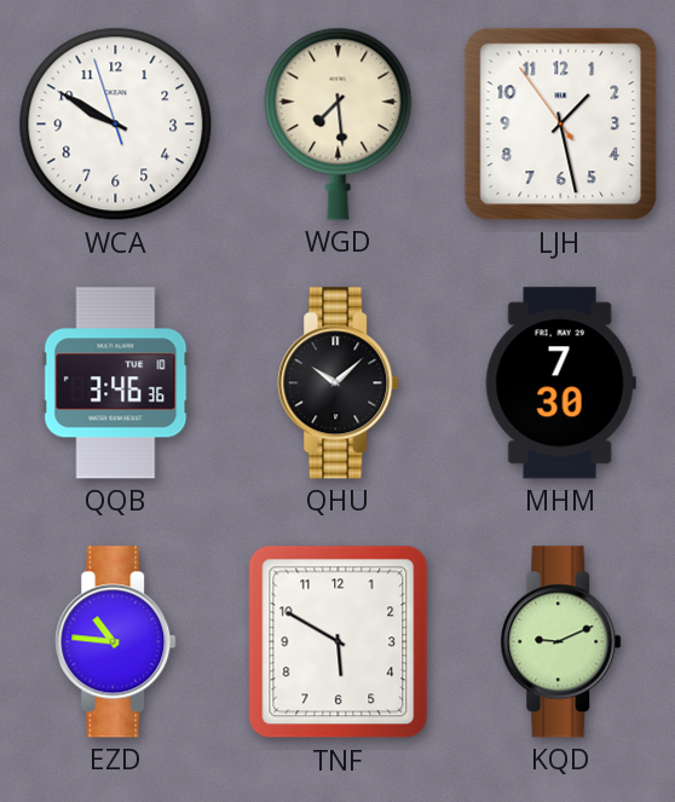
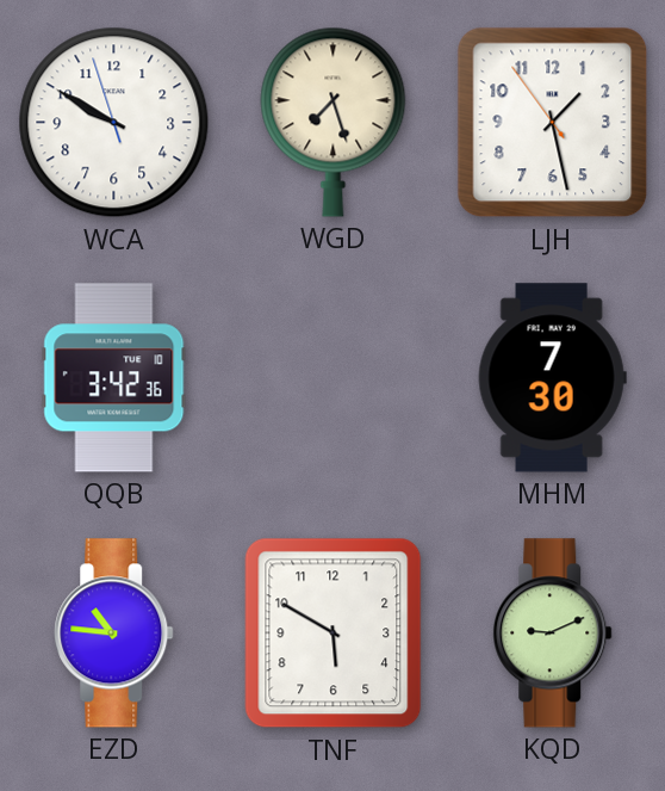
WGD: 7:29 -> 7:27 (334, 122)
QQB: 3:46 -> 3:42 (114, 378)
QHU: 10:08 -> none (339, 383)
